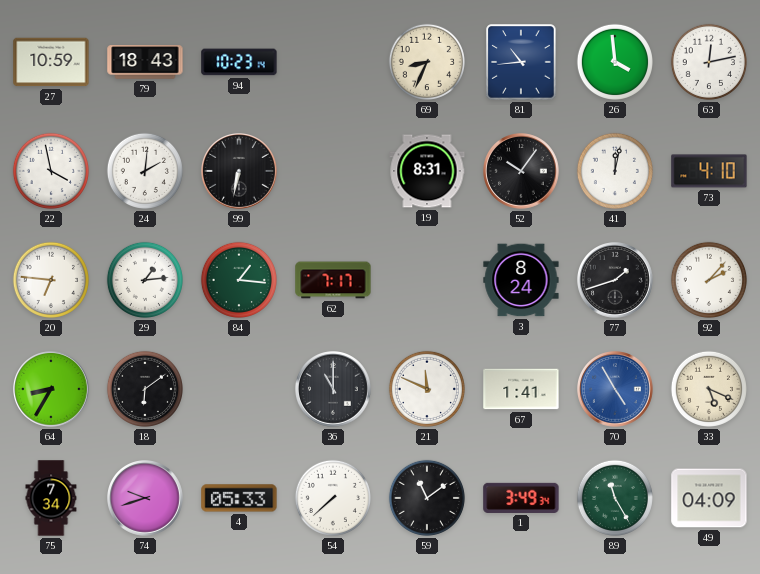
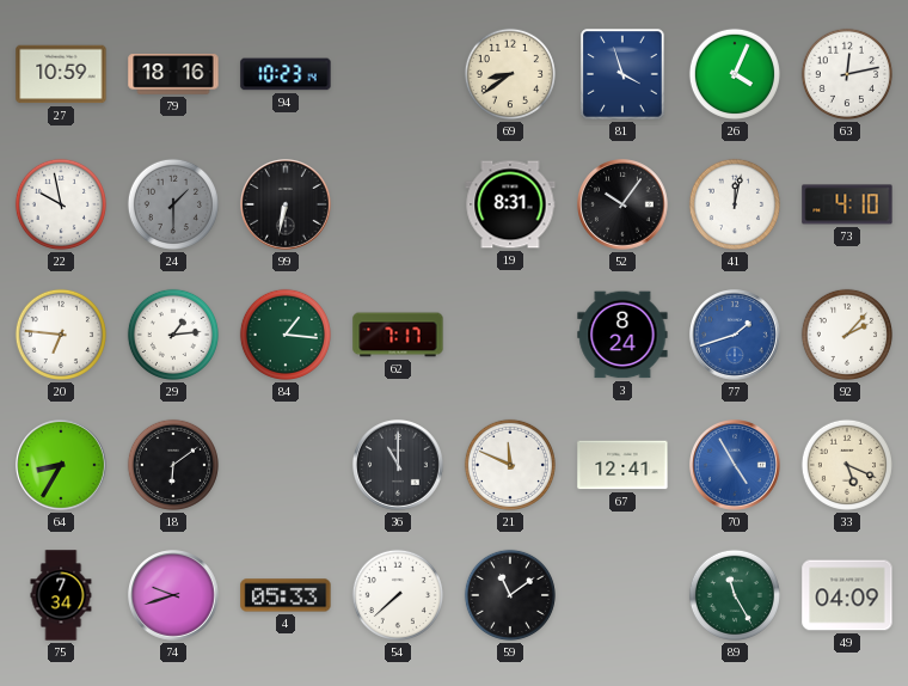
79: 18:43 -> 18:16 (173, 74)
69: 8:34 -> 8:39 (510, 74)
81: 10:44 -> 3:57 (622, 74)
26: 3:59 -> 4:04 (735, 74)
22: 3:58 -> 9:58 (61, 204)
24: 2:01 -> 1:30 (173, 204)
24 dial: white -> grey (173, 204)
77 dial: black -> blue (736, 336)
67: 1:41 -> 12:41 (622, 465)
1: 3:49 -> none (521, 498)
